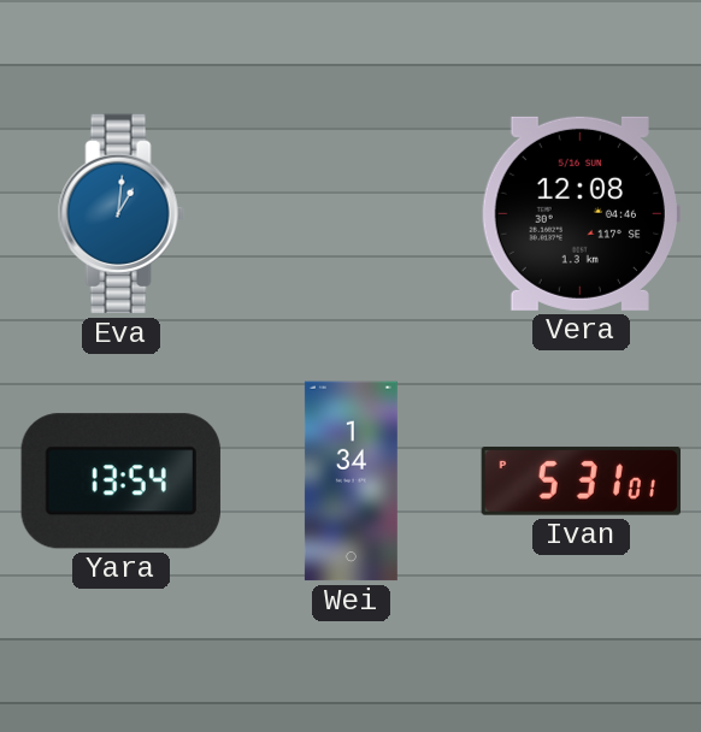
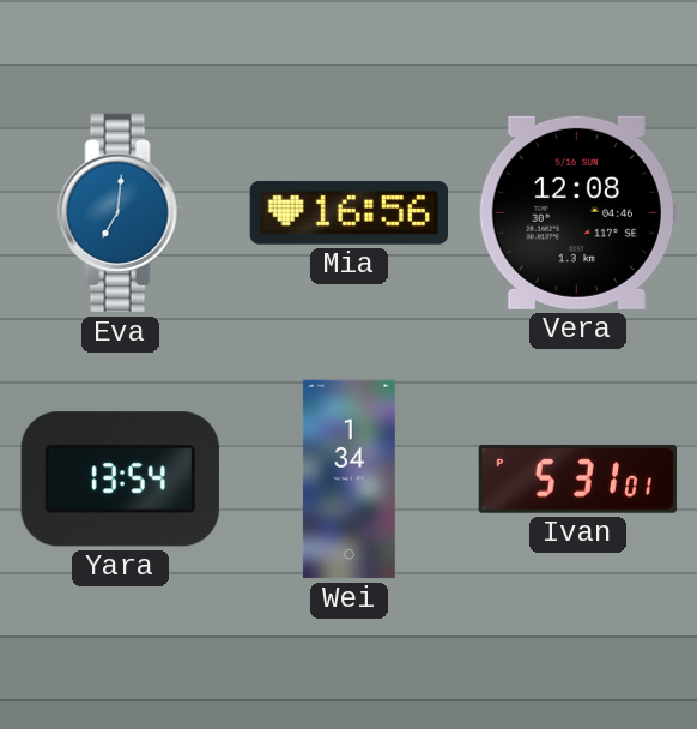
Eva: 1:01 -> 7:01 (120, 213)
Mia: none -> 16:56 (348, 212)
